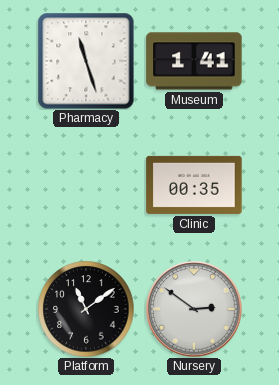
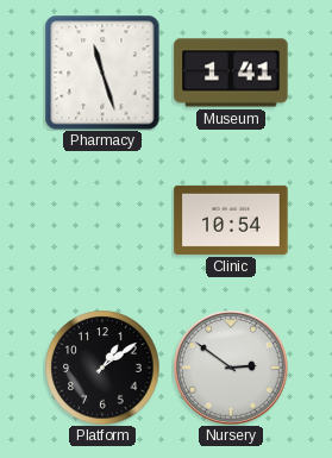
Clinic: 00:35 -> 10:54 (231, 220)
Platform: 11:09 -> 1:09 (102, 368)
